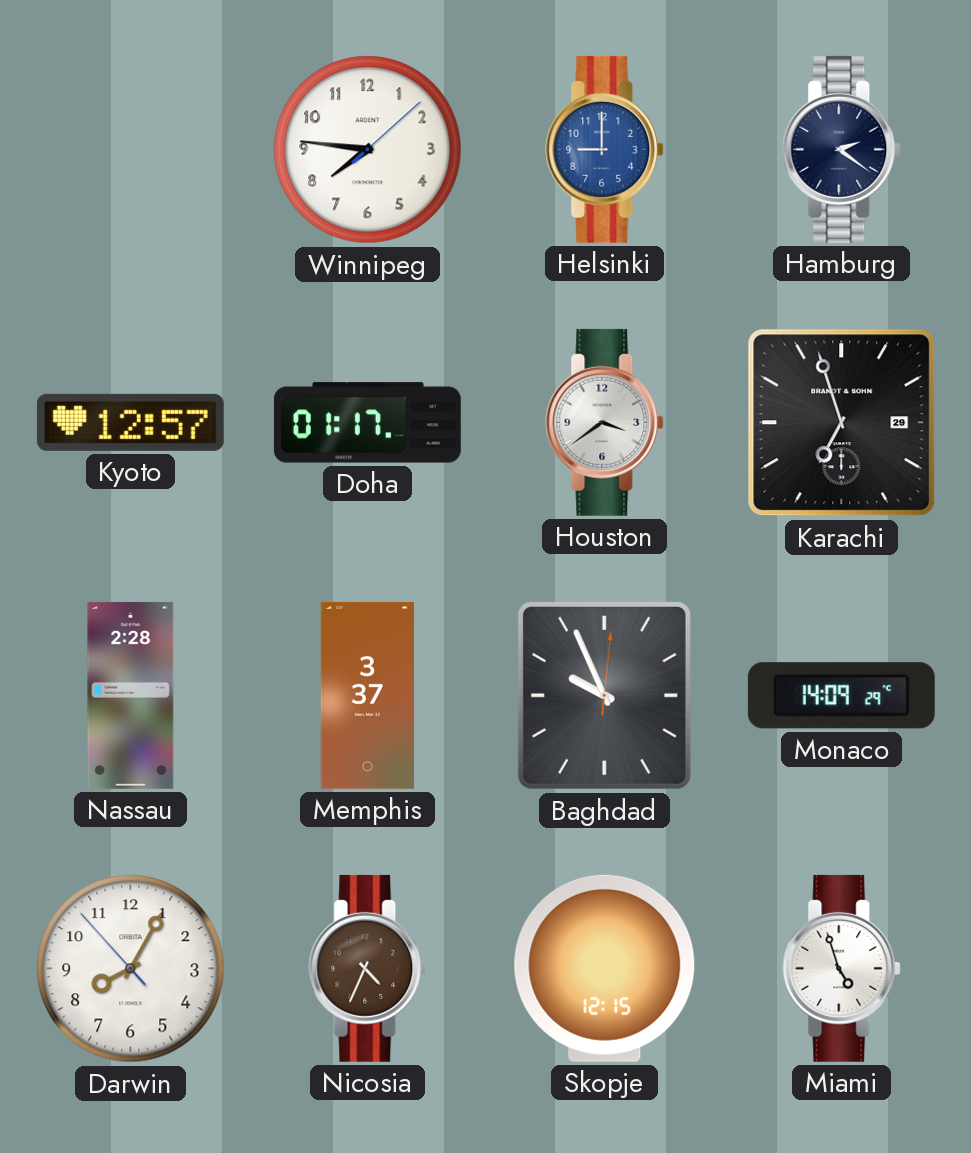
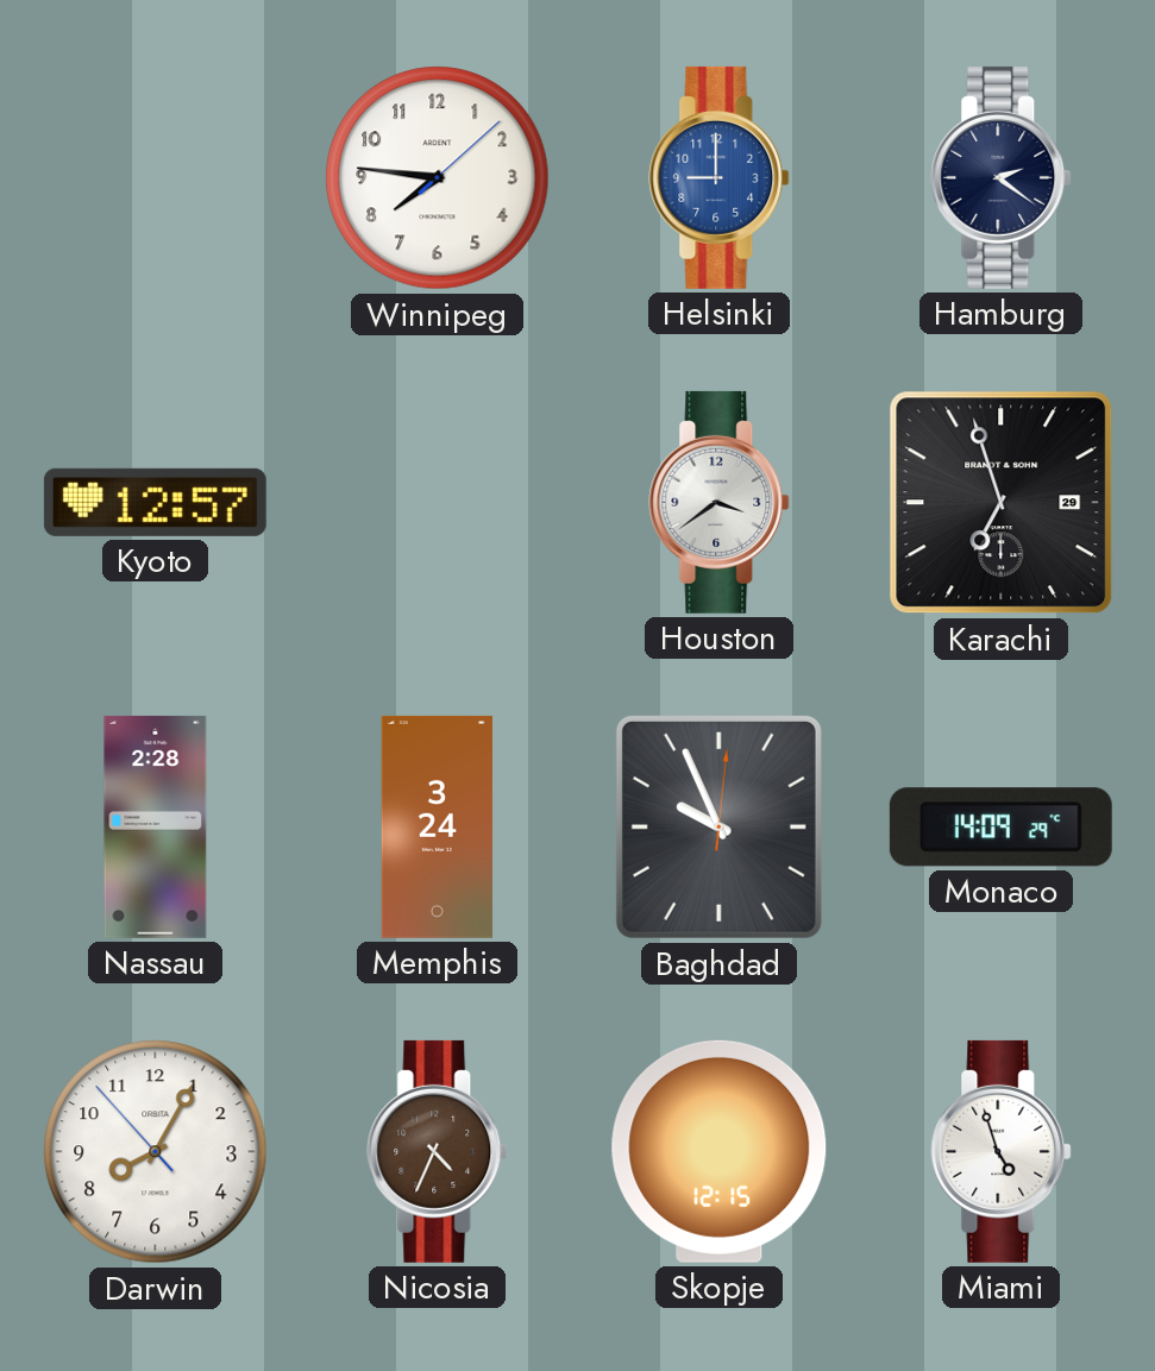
Doha: 01:17 -> none (367, 423)
Memphis: 3:37 -> 3:24 (437, 826)
